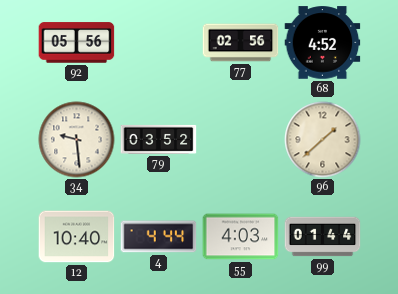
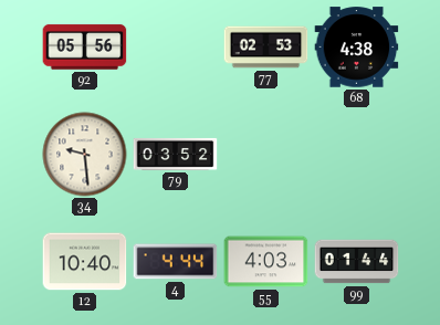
77: 02:56 -> 02:53 (266, 48)
68: 4:52 -> 4:38 (357, 48)
96: 1:38 -> none (323, 140)
